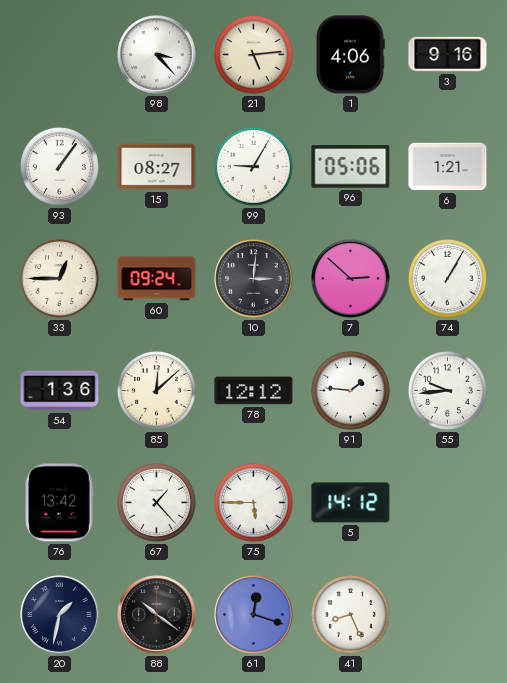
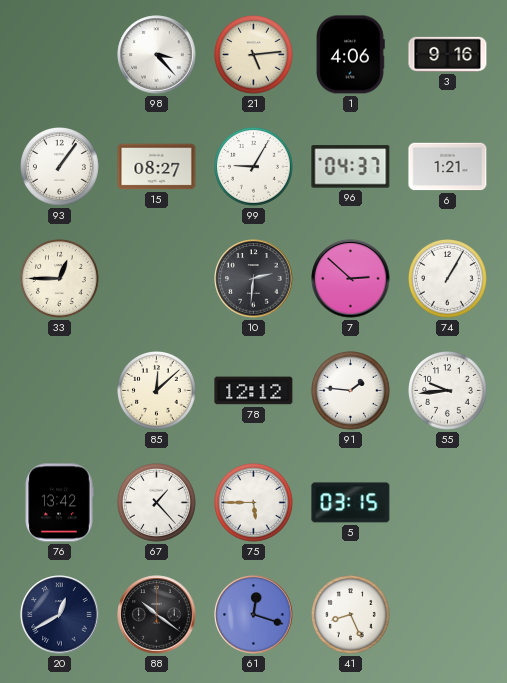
96: 05:06 -> 04:37 (351, 167)
60: 09:24 -> none (157, 279)
10: 3:01 -> 2:31 (254, 279)
54: 1:36 -> none (60, 391)
5: 14:12 -> 03:15 (351, 503)
20: 1:32 -> 12:40 (60, 615)
